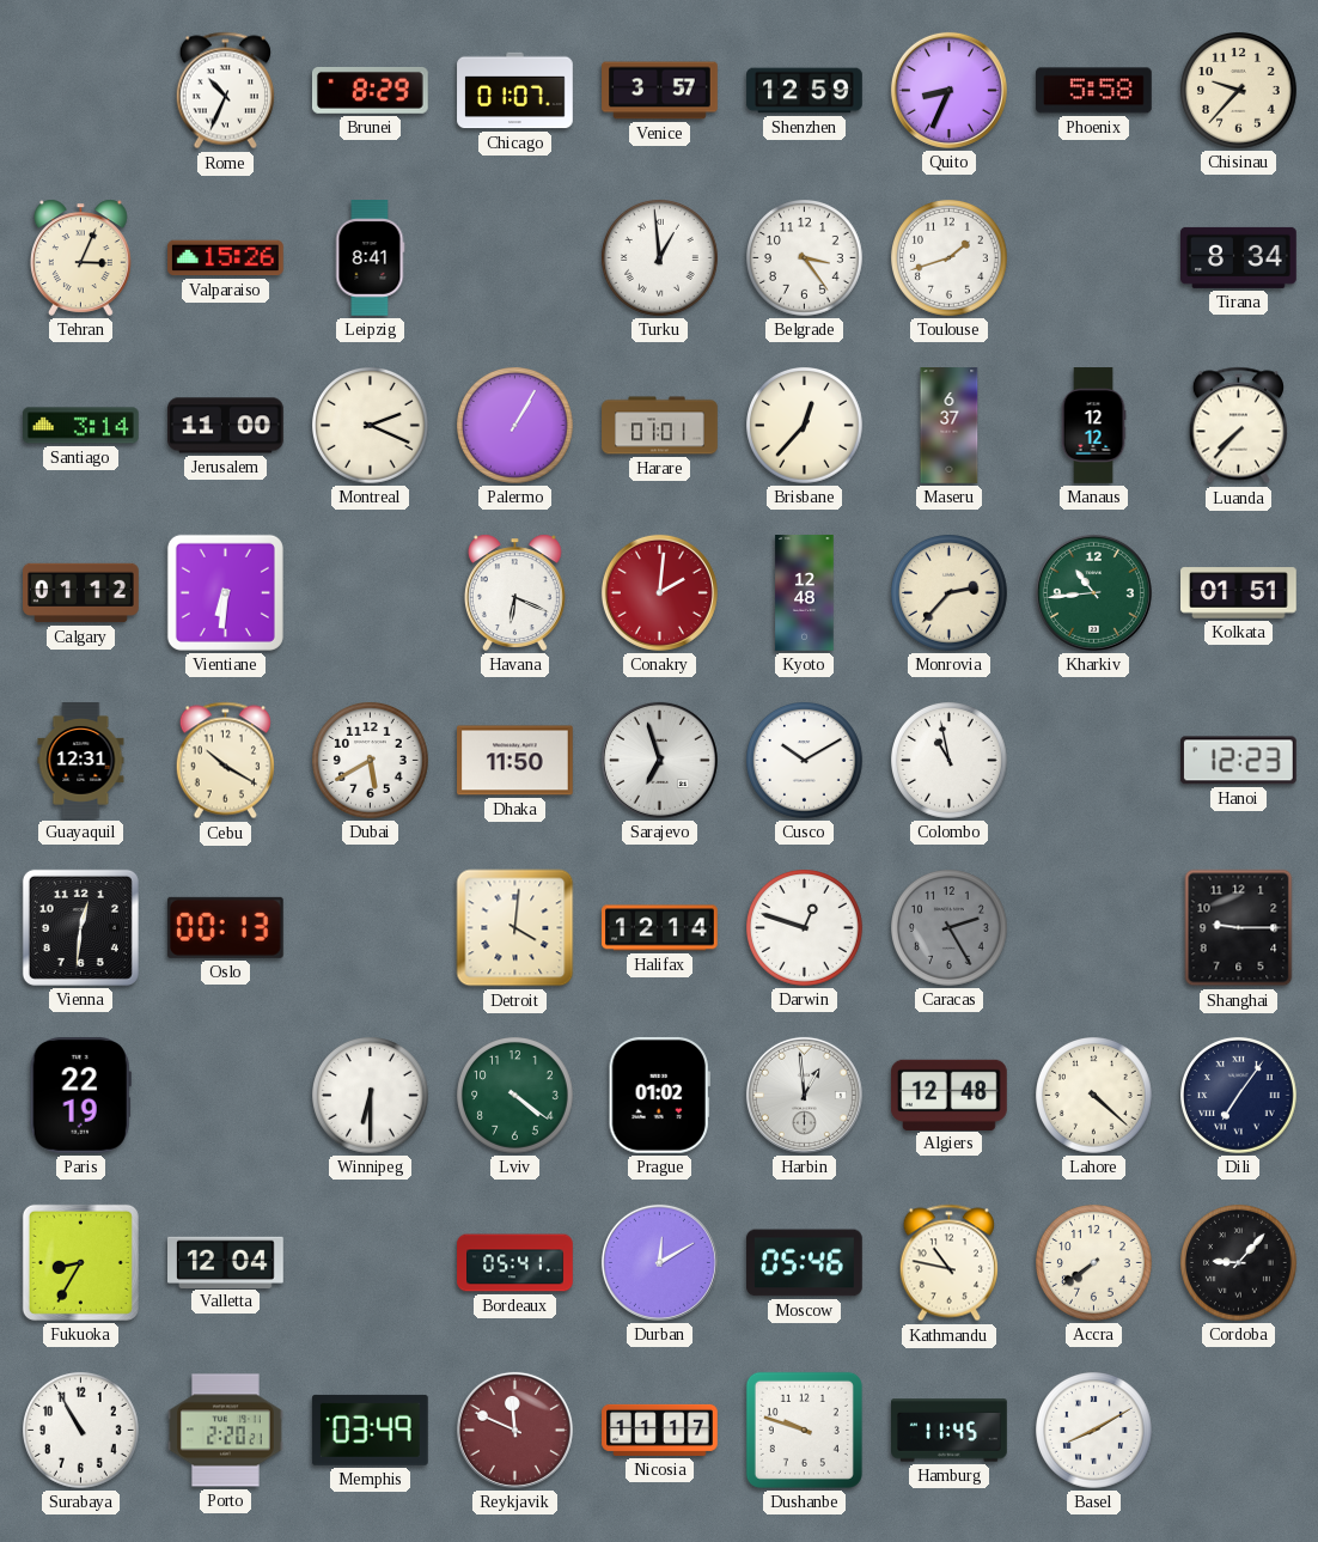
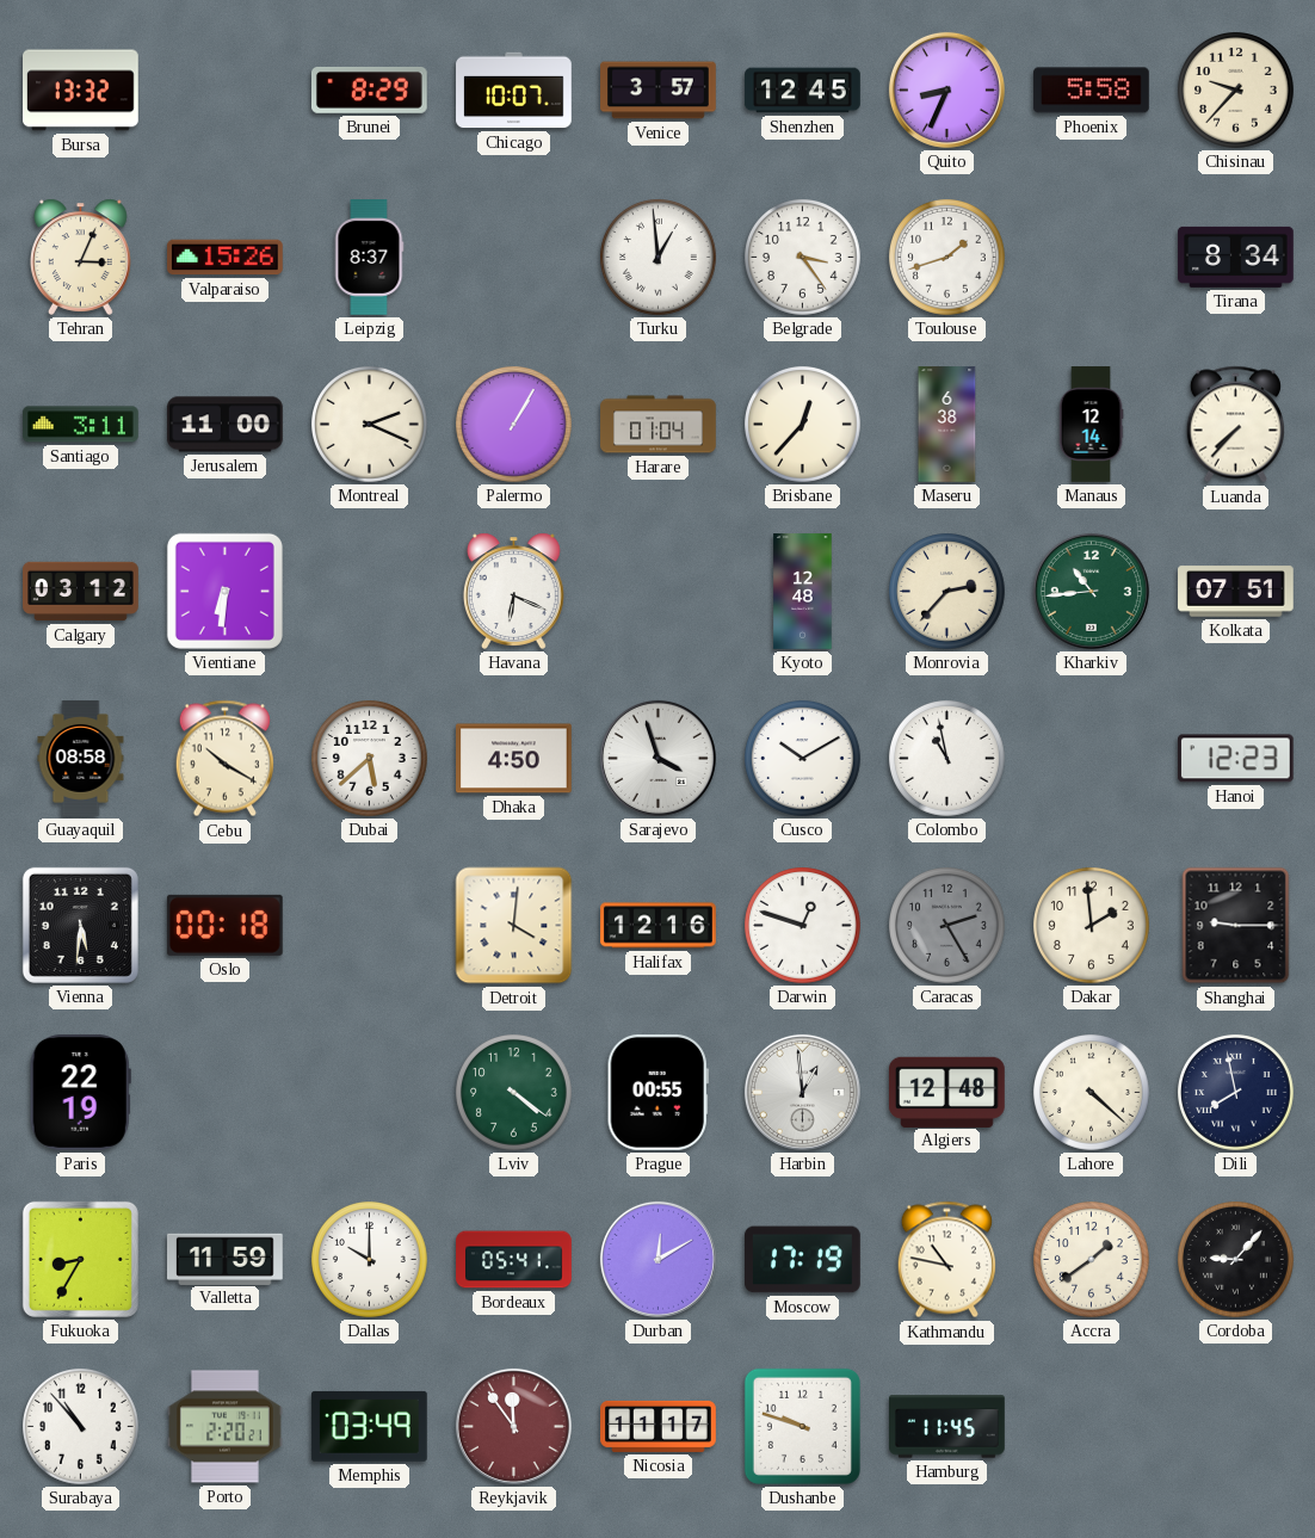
Bursa: none -> 13:32 (81, 91)
Rome: 10:34 -> none (225, 91)
Chicago: 01:07 -> 10:07 (514, 91)
Shenzhen: 12:59 -> 12:45 (803, 91)
Leipzig: 8:41 -> 8:37 (369, 258)
Santiago: 3:14 -> 3:11 (81, 425)
Harare: 01:01 -> 01:04 (659, 425)
Maseru: 6:37 -> 6:38 (947, 425)
Manaus: 12:12 -> 12:14 (1091, 425)
Calgary: 01:12 -> 03:12 (81, 592)
Conakry: 2:01 -> none (659, 592)
Kolkata: 01:51 -> 07:51 (1236, 592)
Guayaquil: 12:31 -> 08:58 (81, 759)
Dubai: 5:40 -> 5:38 (370, 759)
Dhaka: 11:50 -> 4:50 (514, 759)
Sarajevo: 6:57 -> 3:57 (657, 758)
Vienna: 12:31 -> 5:31 (80, 925)
Oslo: 00:13 -> 00:18 (224, 925)
Halifax: 12:14 -> 12:16 (659, 926)
Dakar: none -> 1:59 (1092, 926)
Winnipeg: 6:30 -> none (371, 1096)
Prague: 01:02 -> 00:55 (657, 1092)
Dili: 7:06 -> 7:58 (1236, 1093)
Valletta: 12:04 -> 11:59 (226, 1259)
Dallas: none -> 10:00 (370, 1260)
Moscow: 05:46 -> 17:19 (803, 1260)
Accra: 7:39 -> 1:39 (1092, 1260)
Surabaya: 10:55 -> 10:53 (81, 1427)
Reykjavik: 11:49 -> 11:54 (513, 1426)
Basel: 8:10 -> none (1094, 1431)
